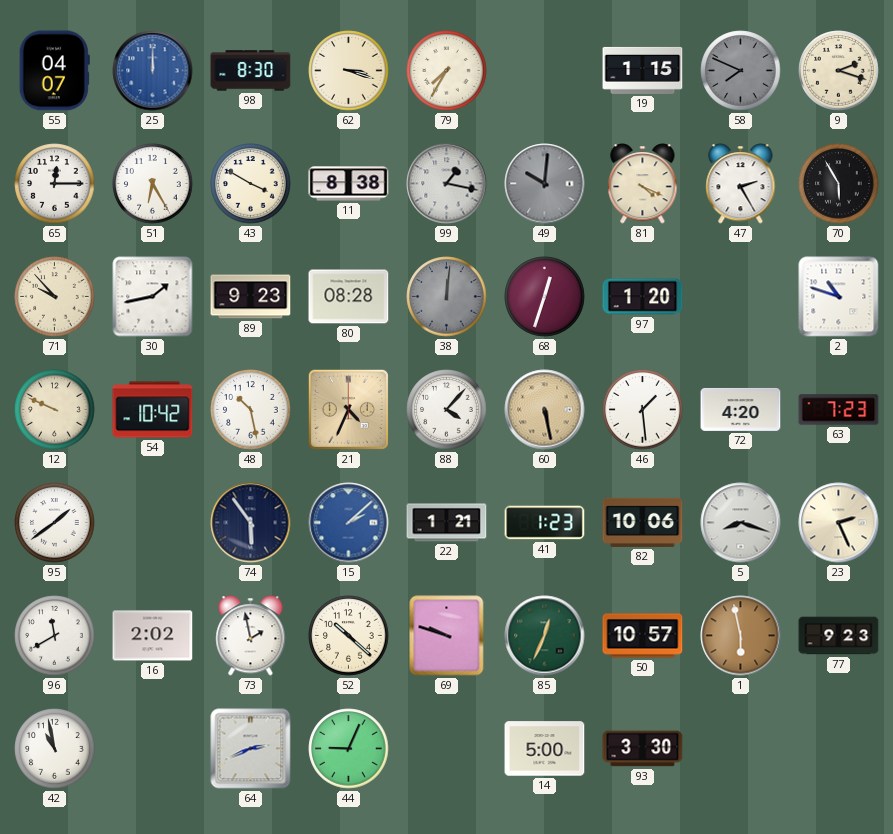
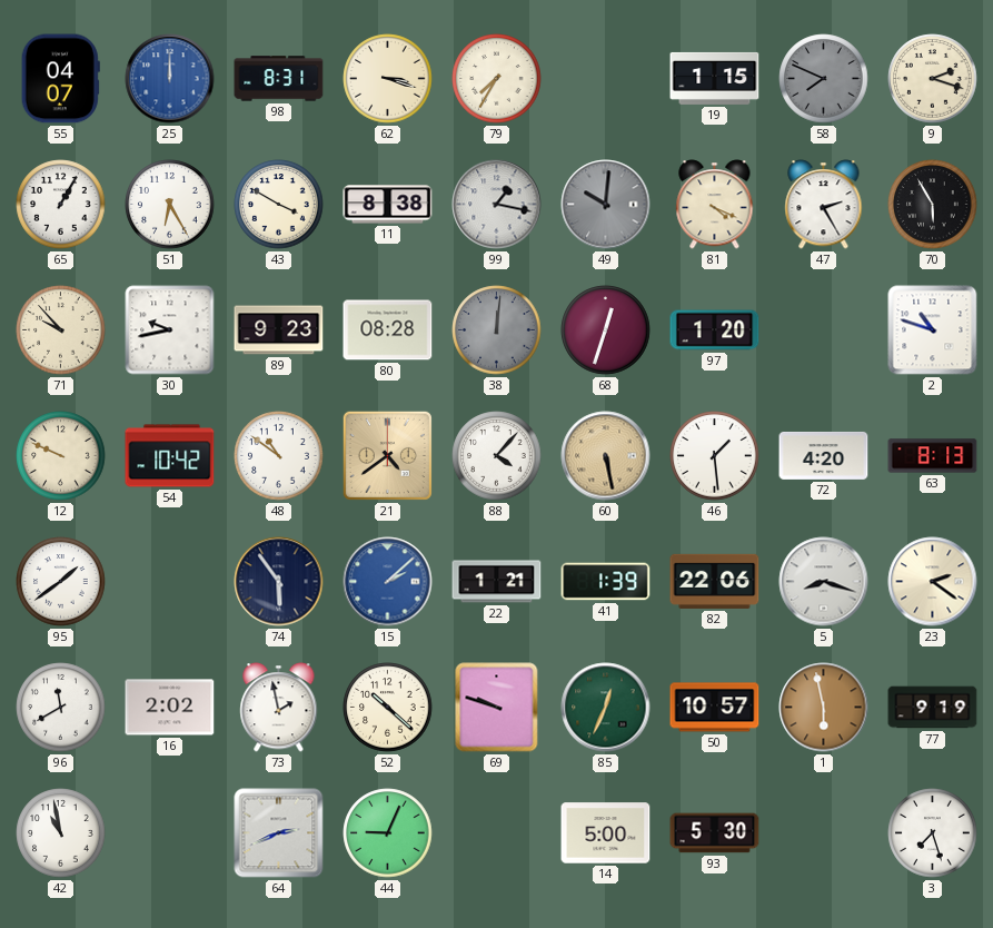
98: 8:30 -> 8:31 (279, 79)
65: 12:15 -> 1:05 (61, 205)
30: 1:43 -> 9:43 (170, 330)
48: 10:28 -> 10:51 (279, 456)
21: 4:34 -> 4:39 (387, 455)
63: 7:23 -> 8:13 (933, 456)
41: 1:23 -> 1:39 (606, 582)
82: 10:06 -> 22:06 (715, 581)
23: 2:26 -> 2:21 (933, 582)
77: 9:23 -> 9:19 (933, 708)
93: 3:30 -> 5:30 (715, 833)
3: none -> 7:27 (933, 833)
